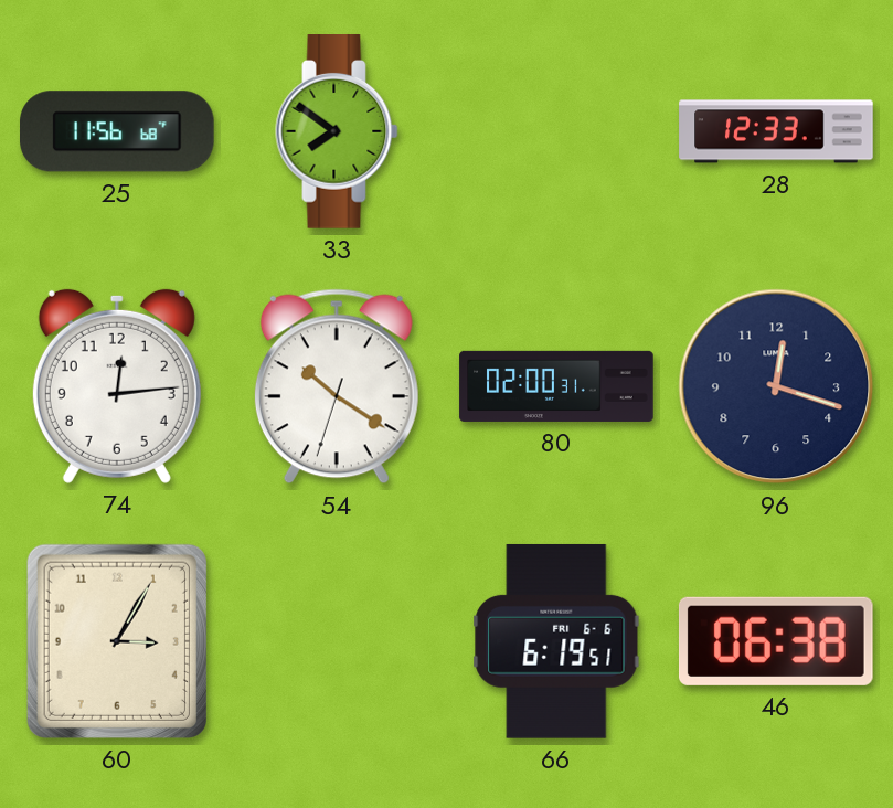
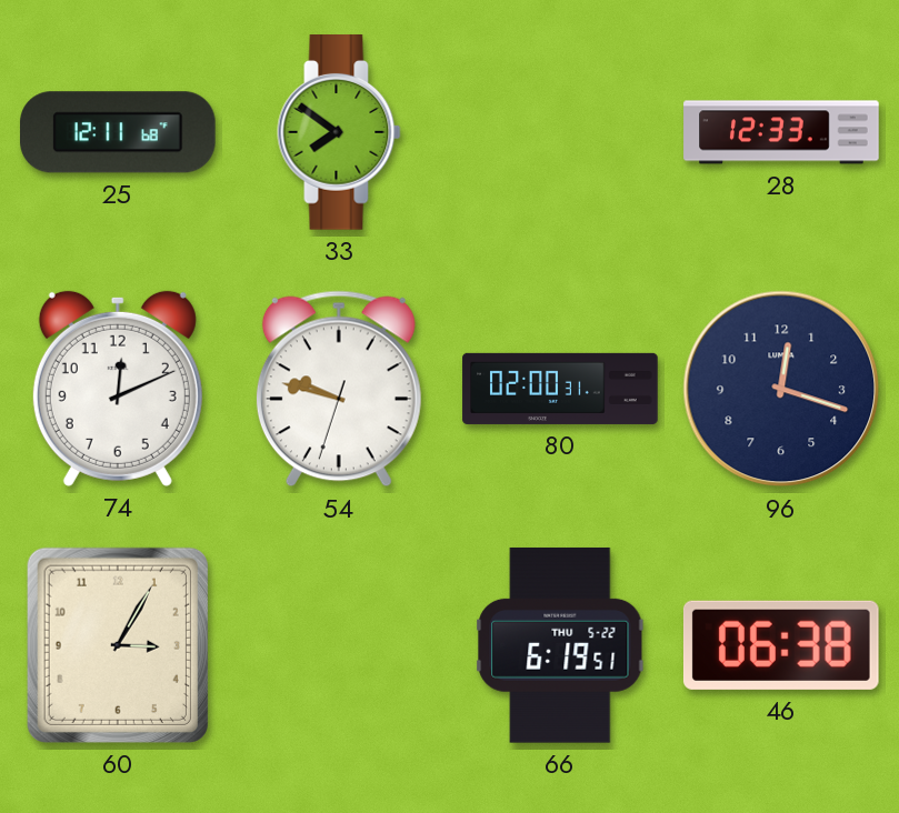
25: 11:56 -> 12:11 (119, 132)
74: 12:14 -> 12:11 (118, 389)
54: 10:20 -> 9:47 (339, 389)
66 date: FRI 6-6 -> THU 5-22 (560, 645)
